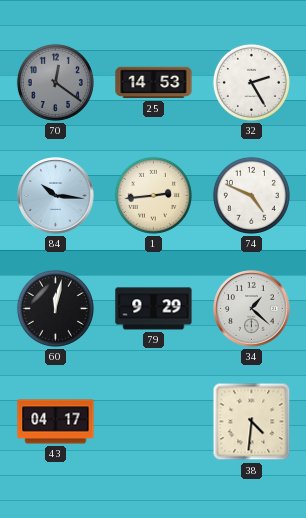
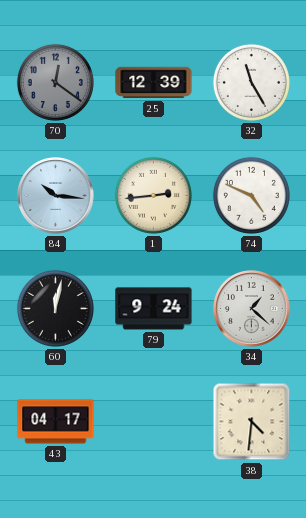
25: 14:53 -> 12:39 (154, 83)
32: 2:25 -> 11:25 (251, 82)
79: 9:29 -> 9:24 (154, 309)
